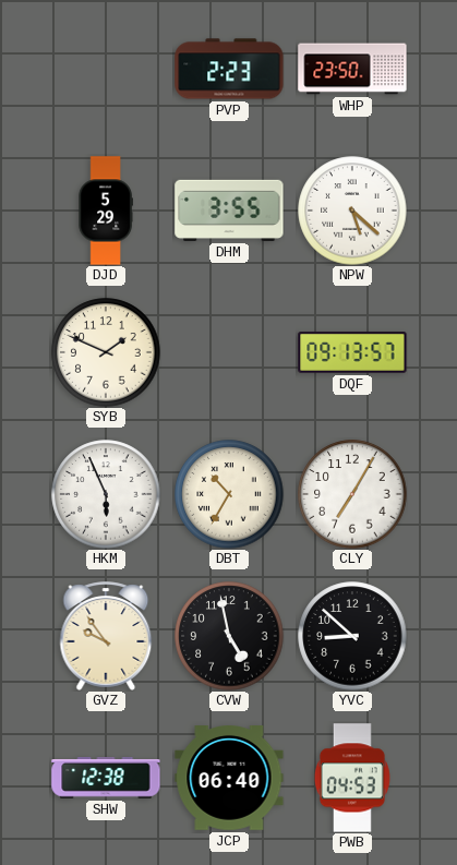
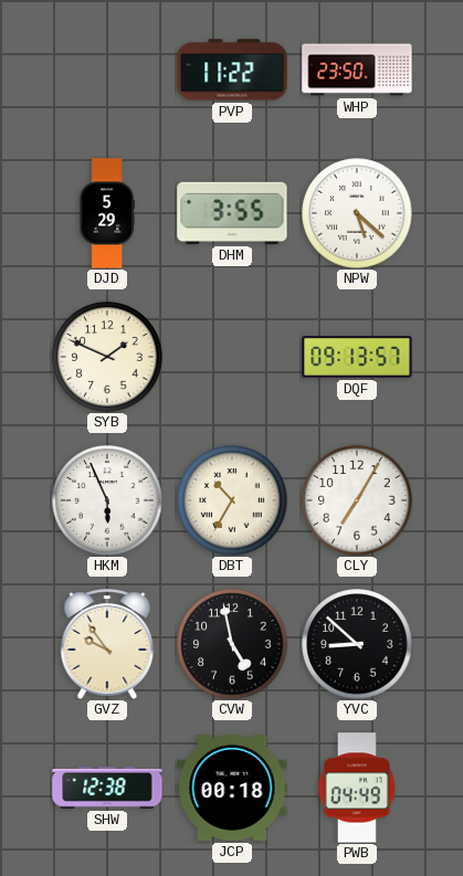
PVP: 2:23 -> 11:22 (232, 70)
JCP: 06:40 -> 00:18 (232, 789)
PWB: 04:53 -> 04:49 (357, 788)
